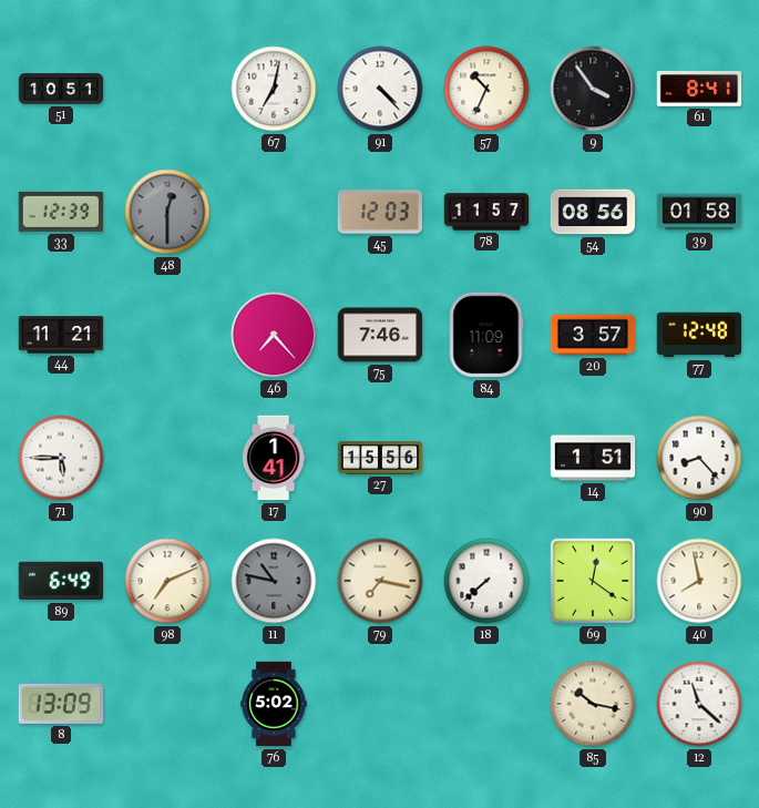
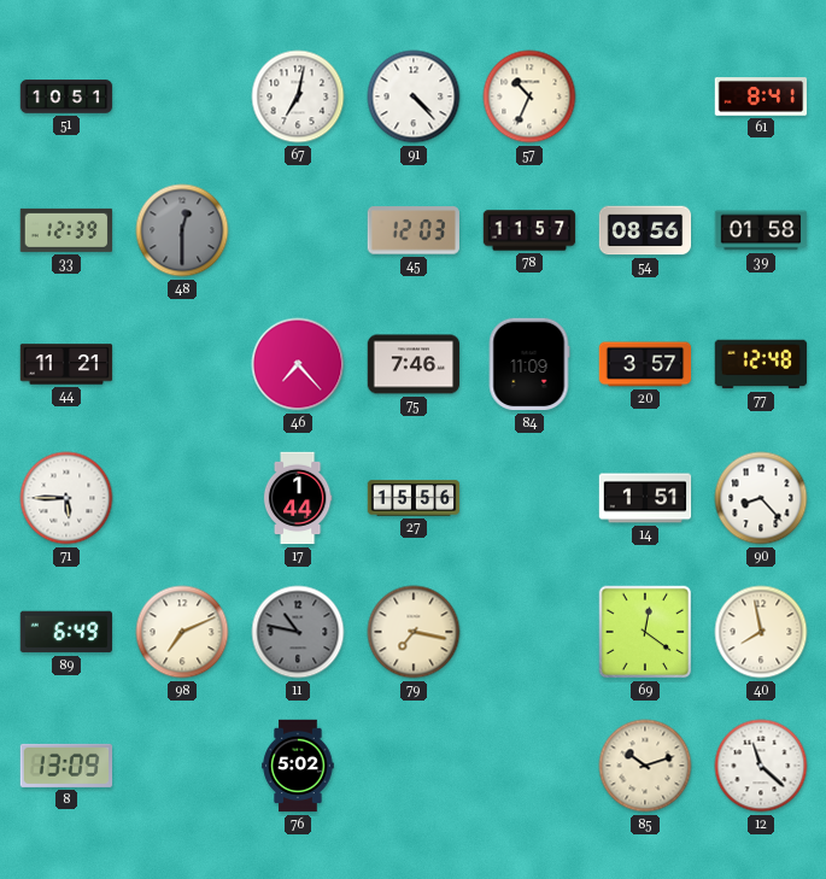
9: 3:54 -> none (593, 89)
17: 1:41 -> 1:44 (298, 498)
18: 7:38 -> none (486, 581)
85: 10:17 -> 10:12 (645, 766)
